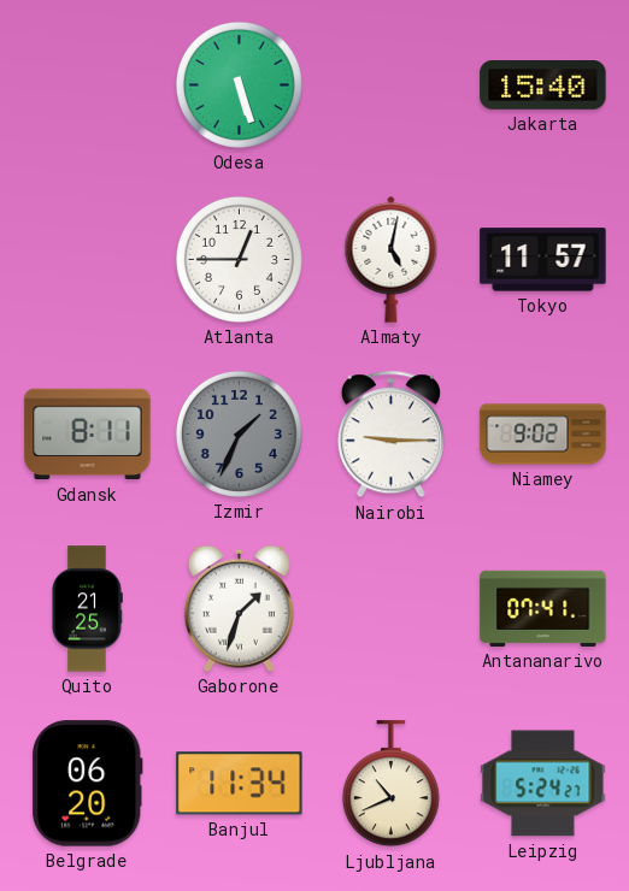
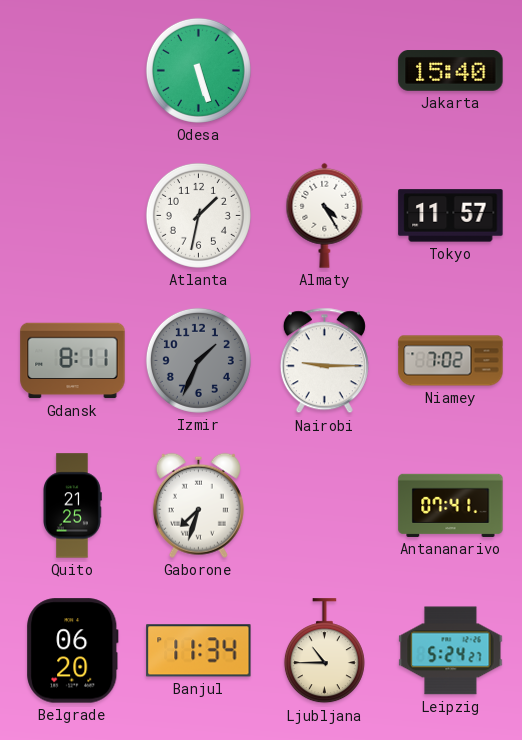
Atlanta: 12:45 -> 1:32 (198, 215)
Almaty: 5:02 -> 4:25 (325, 215)
Niamey: 9:02 -> 7:02 (451, 361)
Gaborone: 1:33 -> 7:33 (198, 505)
Ljubljana: 10:41 -> 10:45 (324, 651)
